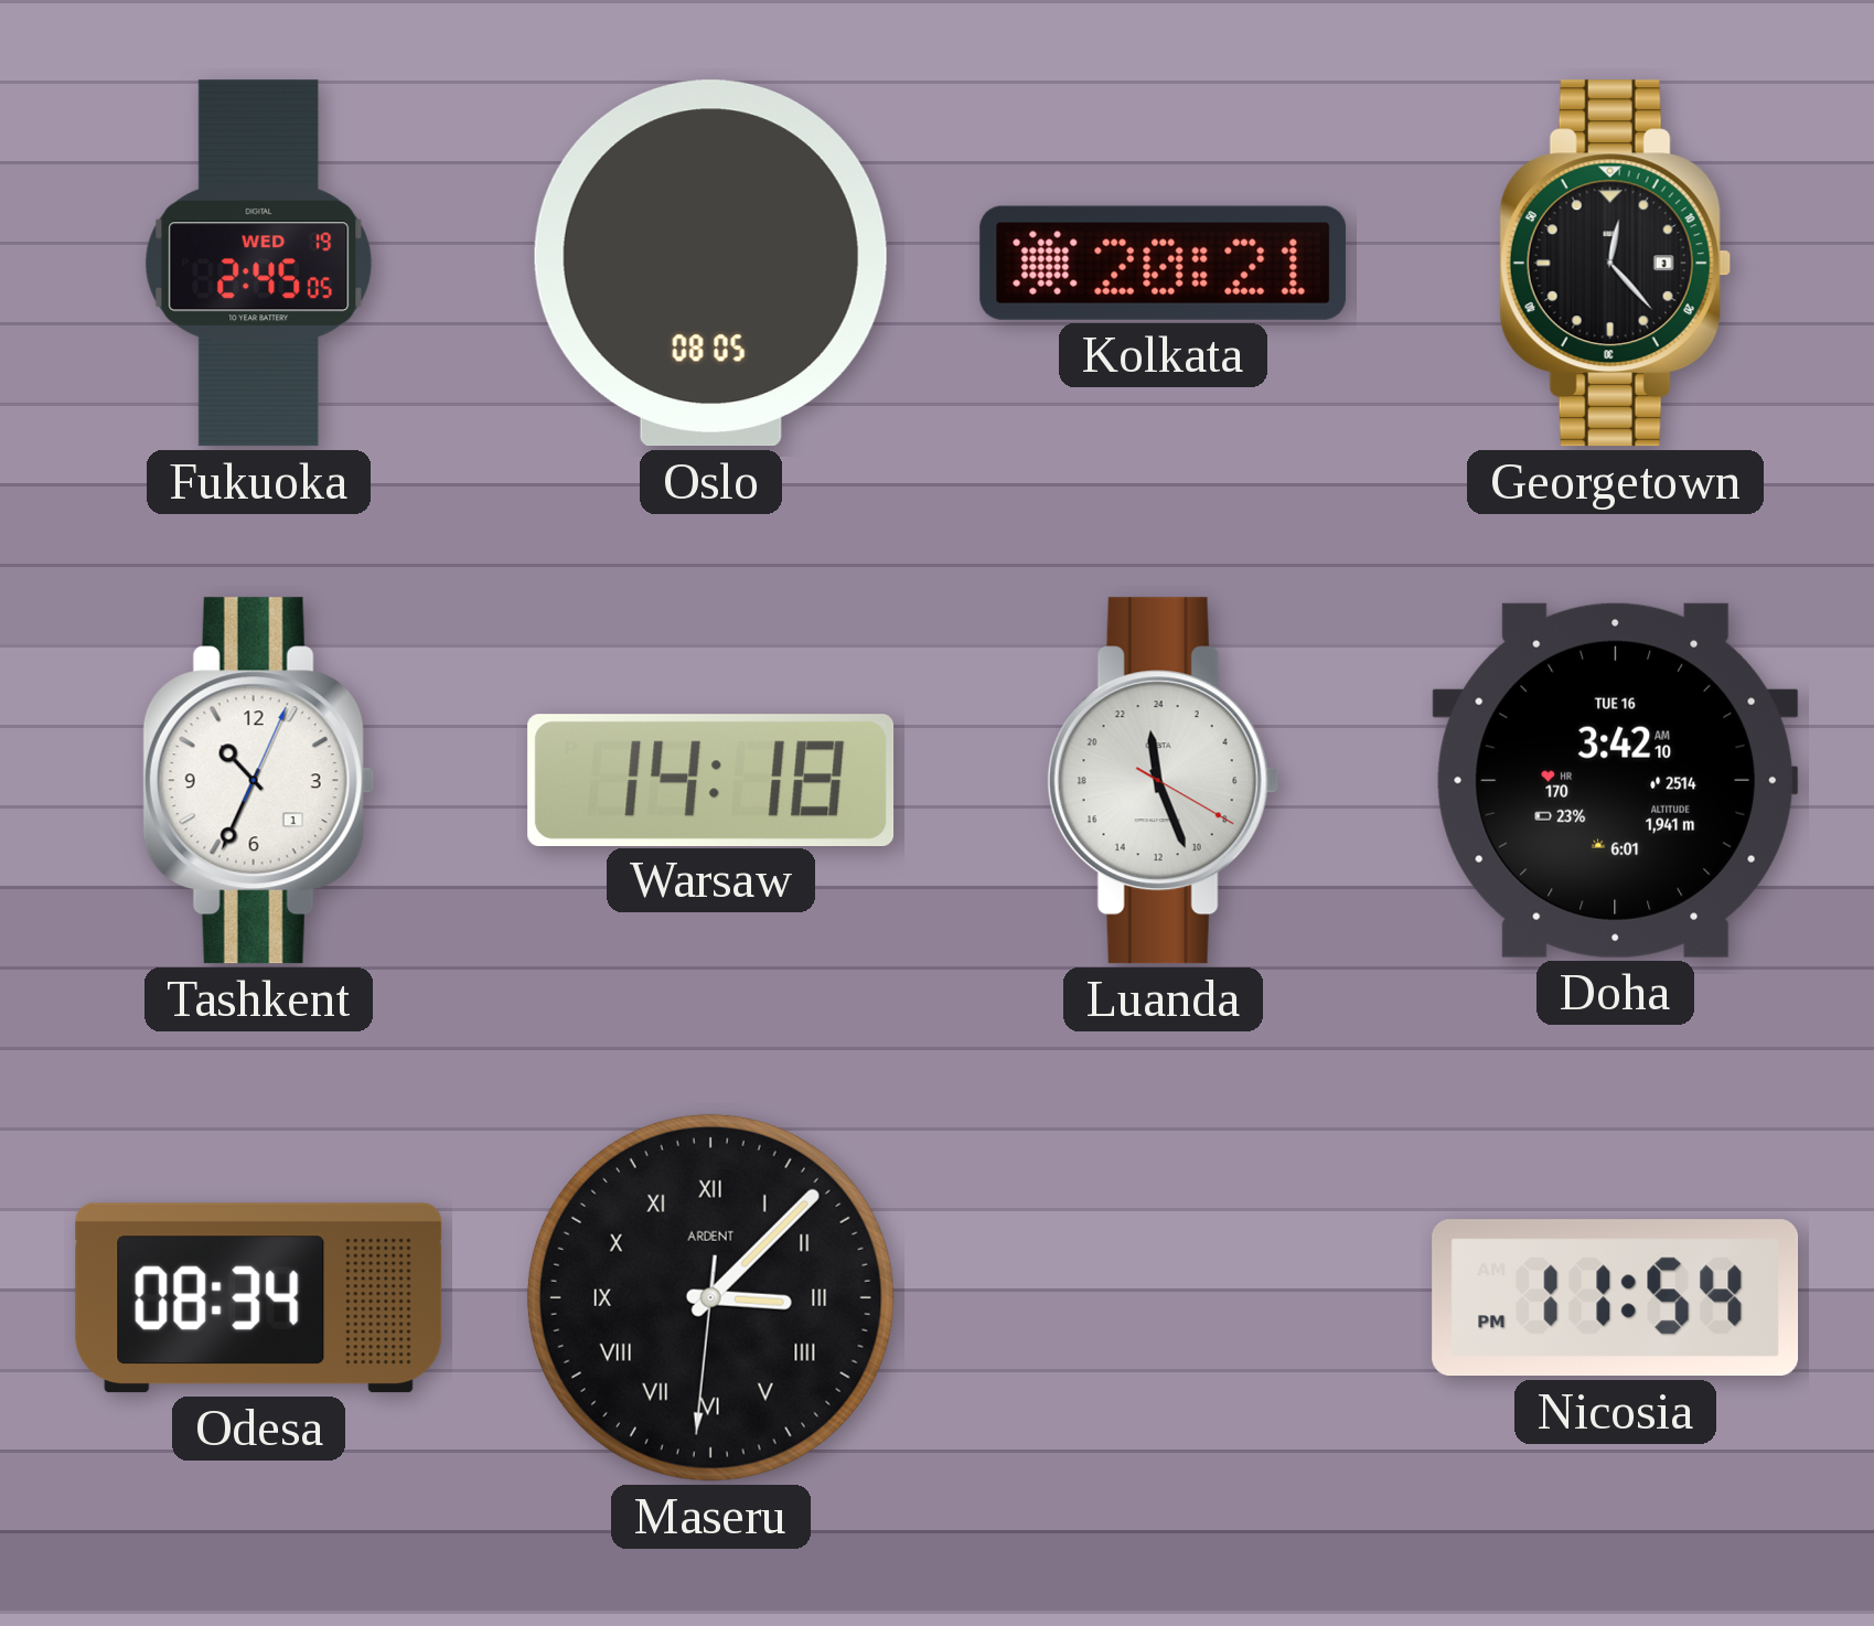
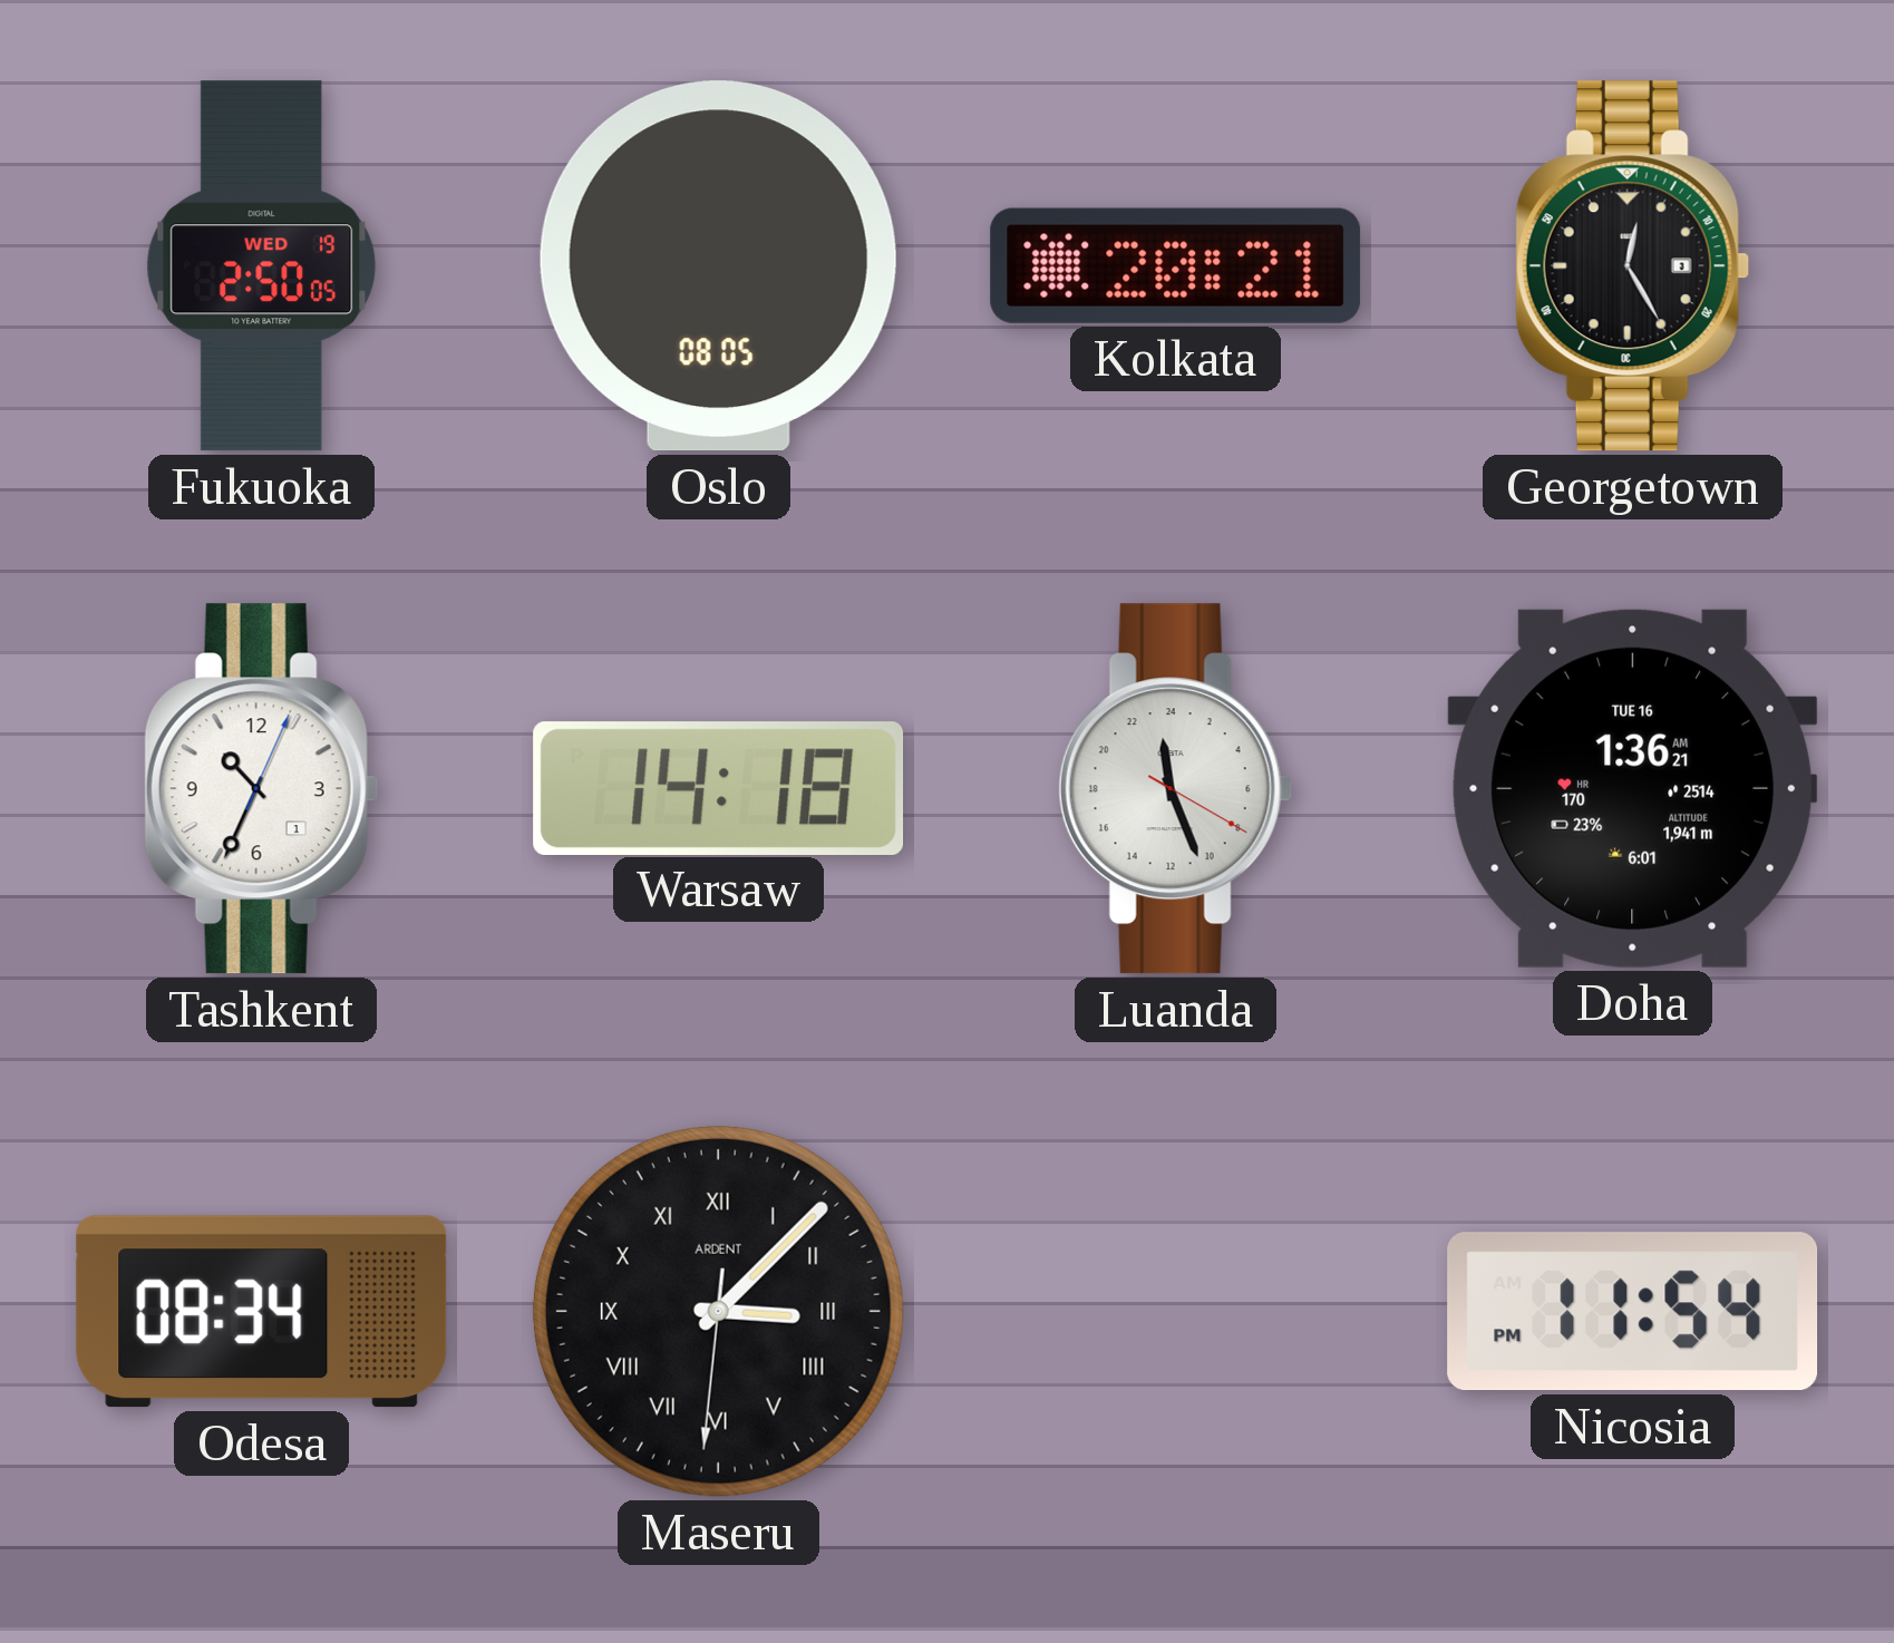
Fukuoka: 2:45 -> 2:50 (262, 266)
Georgetown: 12:23 -> 12:25 (1632, 266)
Doha: 3:42 -> 1:36 (1633, 788)
